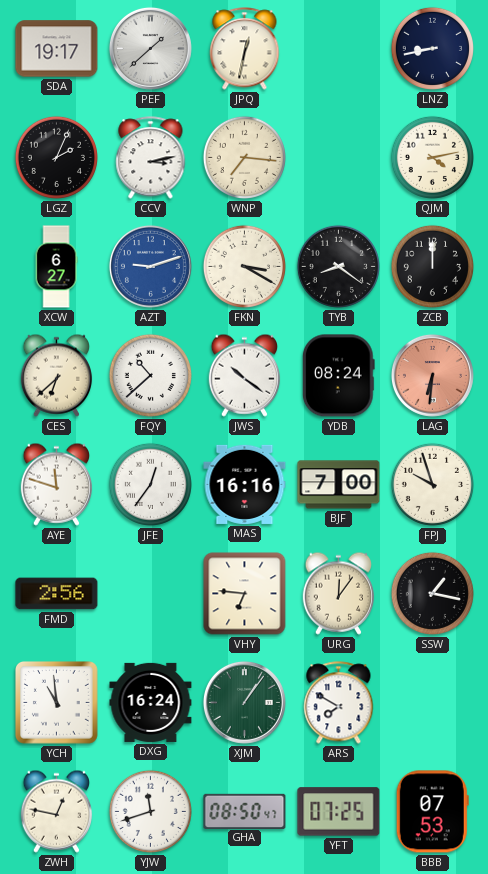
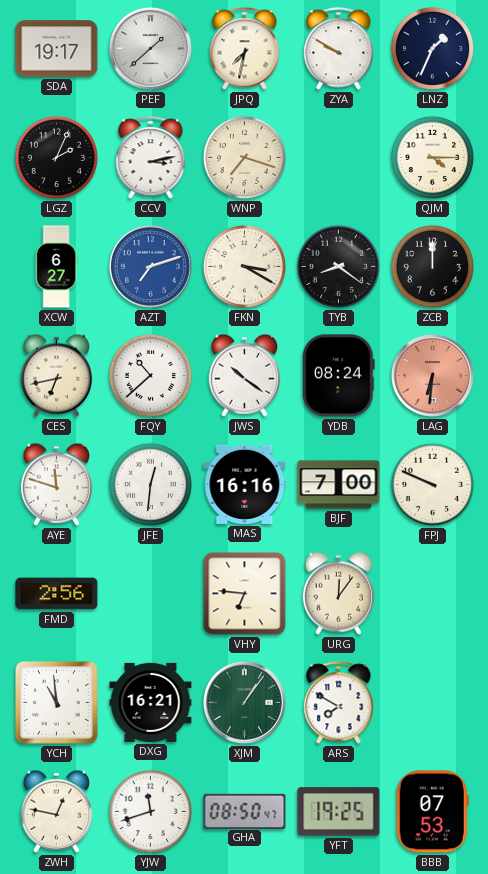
JPQ: 12:32 -> 7:32 (245, 49)
ZYA: none -> 9:50 (339, 49)
LNZ: 8:43 -> 1:34 (432, 48)
WNP: 7:16 -> 7:18 (244, 157)
QJM: 4:13 -> 4:15 (432, 157)
AZT: 9:12 -> 7:12 (150, 266)
CES: 6:38 -> 6:43 (57, 375)
JFE: 12:36 -> 12:31 (150, 484)
FPJ: 9:57 -> 9:49 (432, 484)
SSW: 1:17 -> none (432, 593)
DXG: 16:24 -> 16:21 (151, 702)
YFT: 07:25 -> 19:25 (339, 812)
